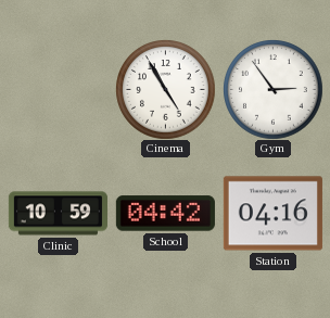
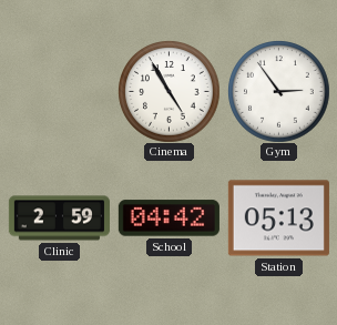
Clinic: 10:59 -> 2:59 (59, 219)
Station: 04:16 -> 05:13 (278, 219)
